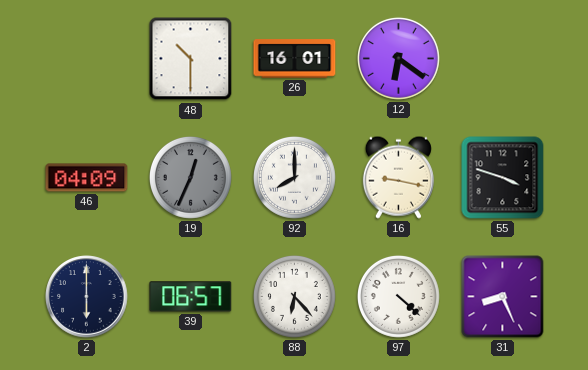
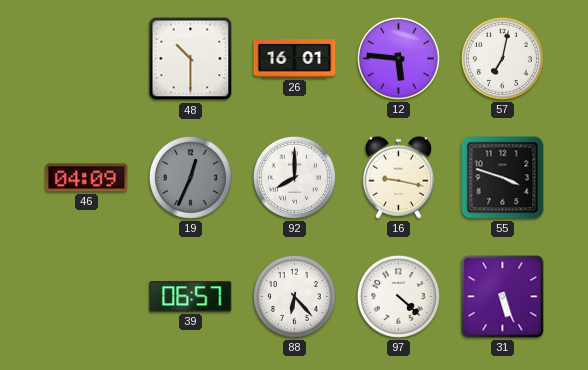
12: 6:21 -> 5:46 (398, 58)
57: none -> 7:02 (502, 58)
2: 6:00 -> none (87, 297)
31: 8:26 -> 5:26 (503, 297)
